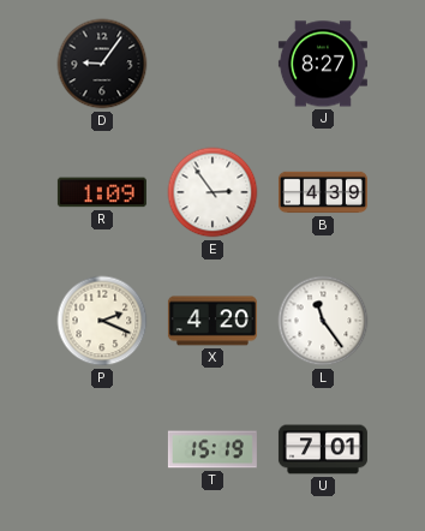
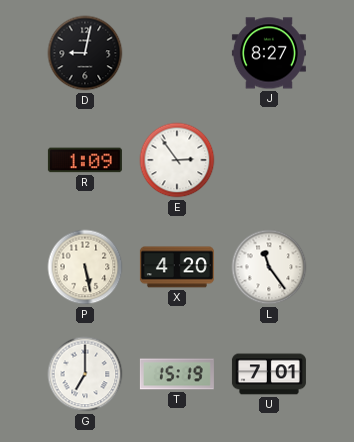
D: 9:06 -> 9:02 (85, 53)
B: 4:39 -> none (323, 192)
P: 2:19 -> 5:28 (85, 267)
G: none -> 7:00 (85, 374)
